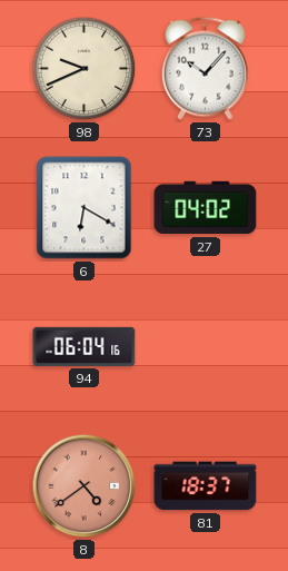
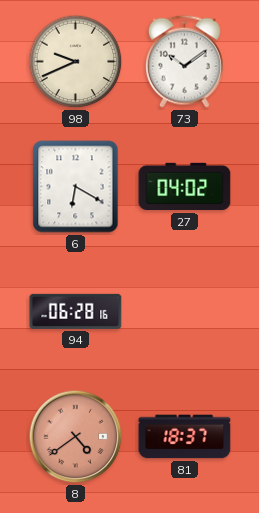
73: 10:07 -> 10:09 (184, 61)
94: 06:04 -> 06:28 (76, 311)
